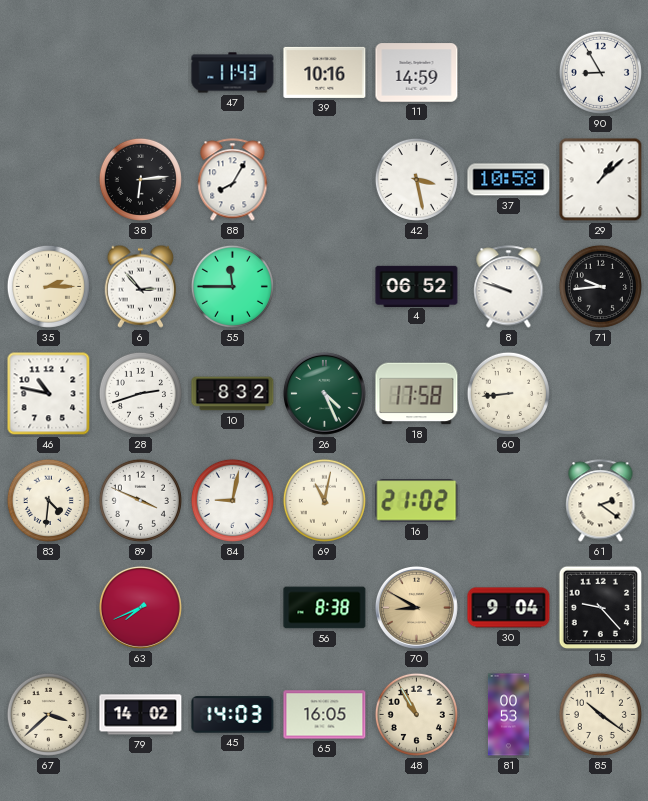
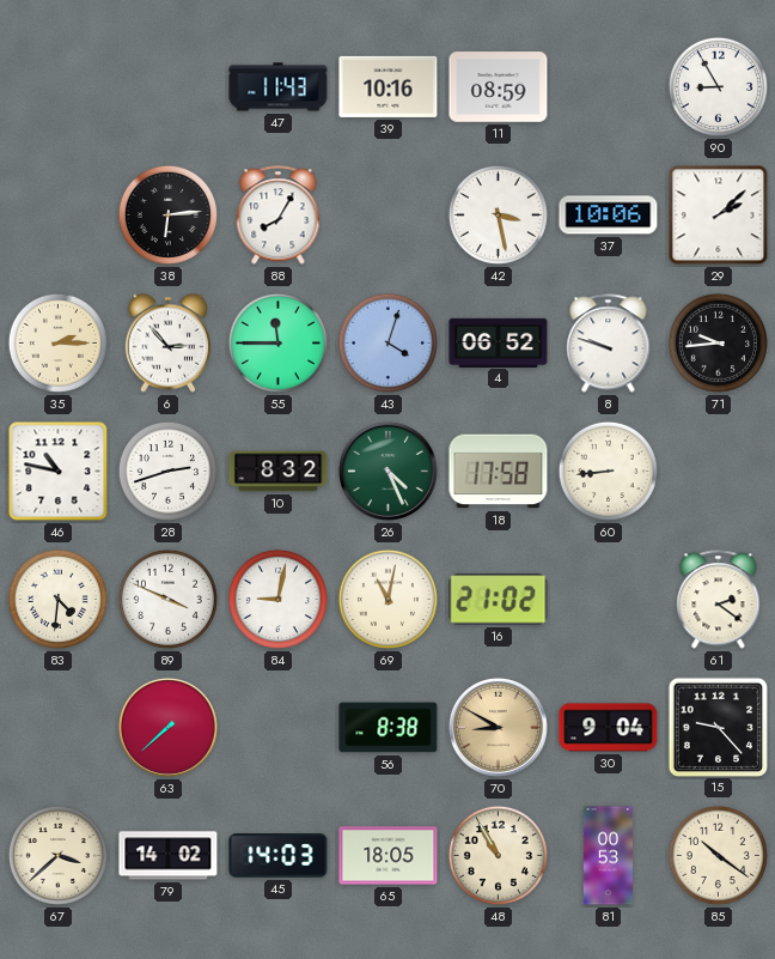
11: 14:59 -> 08:59 (499, 87)
37: 10:58 -> 10:06 (609, 216)
29: 1:08 -> 2:08 (719, 216)
43: none -> 4:03 (388, 342)
63: 7:41 -> 7:38 (167, 727)
65: 16:05 -> 18:05 (389, 856)
